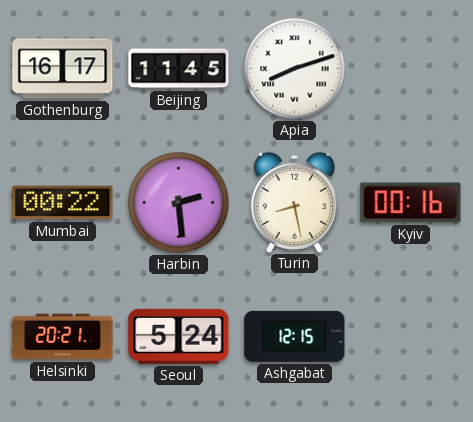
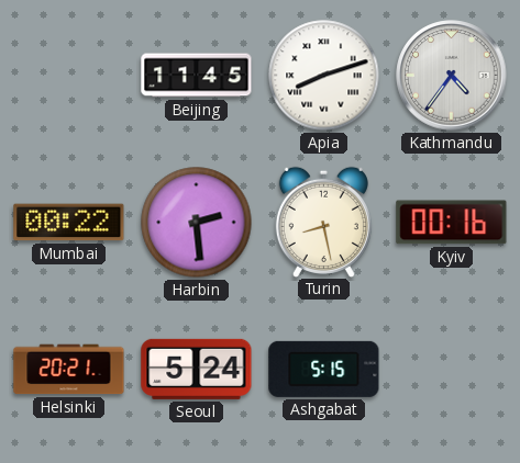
Gothenburg: 16:17 -> none (63, 69)
Kathmandu: none -> 4:36 (452, 76)
Ashgabat: 12:15 -> 5:15 (324, 369)
